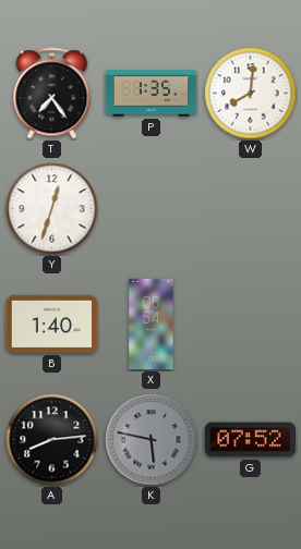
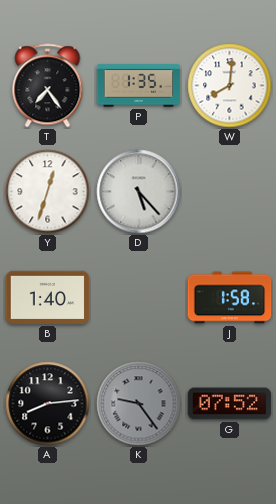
D: none -> 5:23 (139, 192)
X: 06:54 -> none (152, 325)
J: none -> 1:58 (230, 298)
K: 5:47 -> 9:24 (139, 404)
